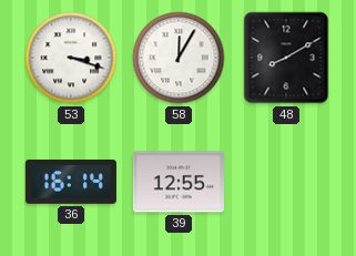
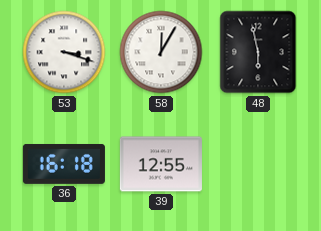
48: 8:10 -> 5:58 (258, 52)
36: 16:14 -> 16:18 (64, 164)
